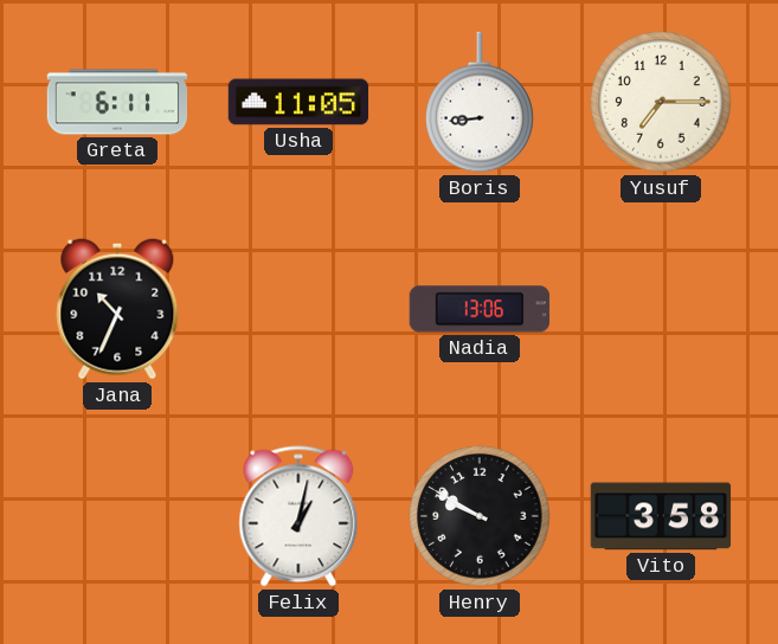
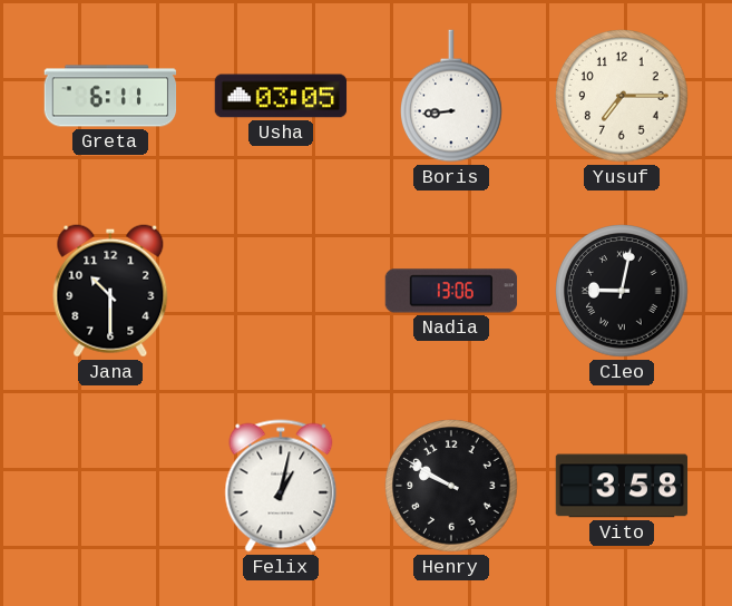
Usha: 11:05 -> 03:05 (281, 96)
Jana: 10:34 -> 10:30 (110, 291)
Cleo: none -> 9:02 (622, 291)
